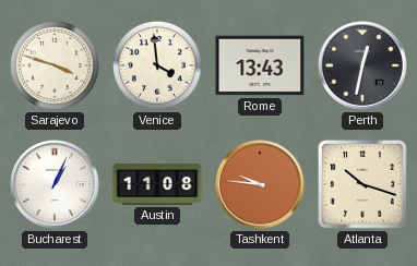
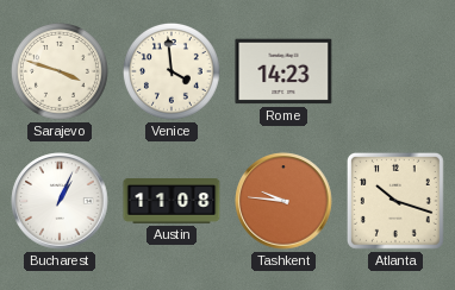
Rome: 13:43 -> 14:23 (283, 71)
Perth: 12:32 -> none (362, 65)
